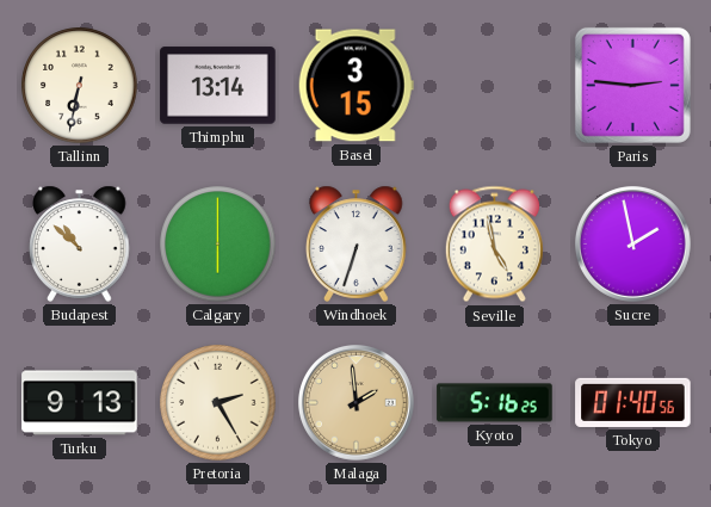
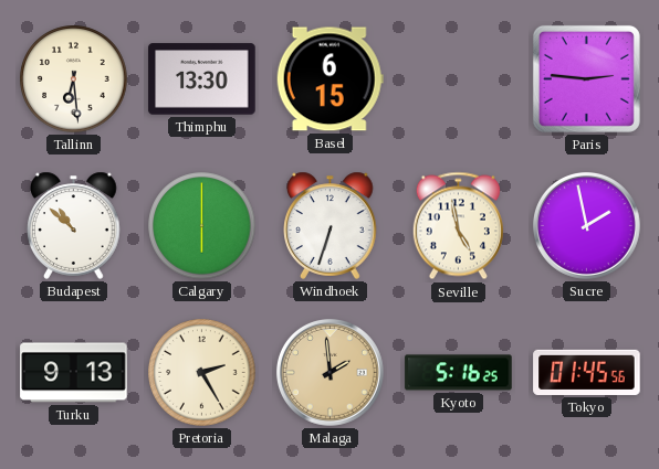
Tallinn: 6:32 -> 6:29 (74, 79)
Thimphu: 13:14 -> 13:30 (202, 79)
Basel: 3:15 -> 6:15 (329, 79)
Tokyo: 01:40 -> 01:45 (587, 372)
